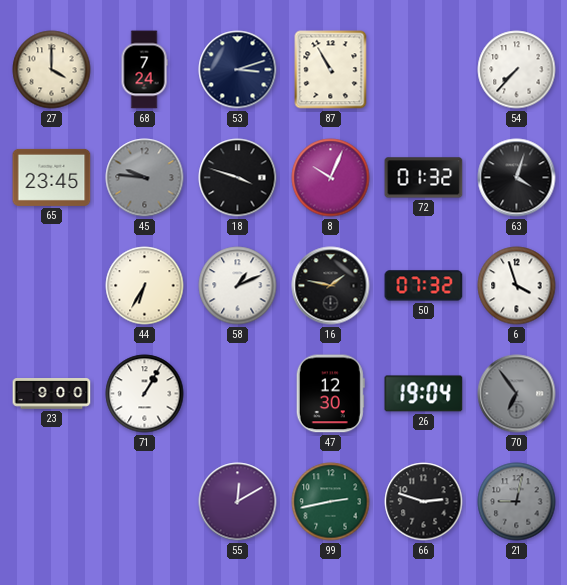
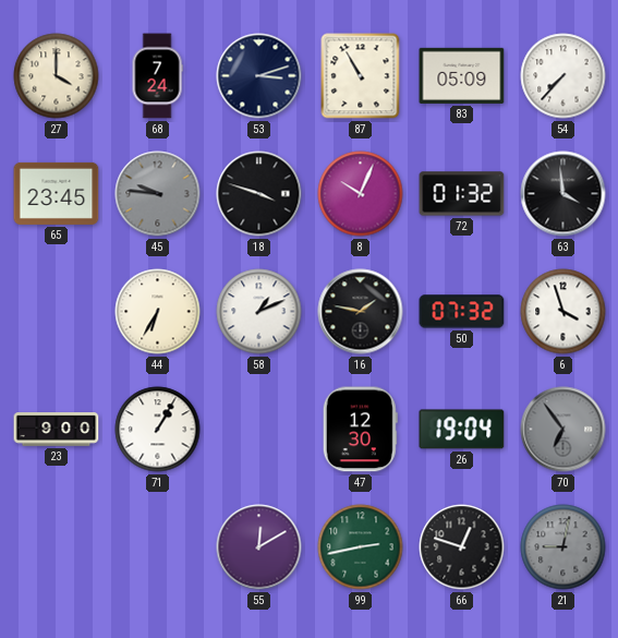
83: none -> 05:09 (462, 75)
63: 4:03 -> 3:59 (564, 194)
66: 2:48 -> 12:48 (462, 547)
